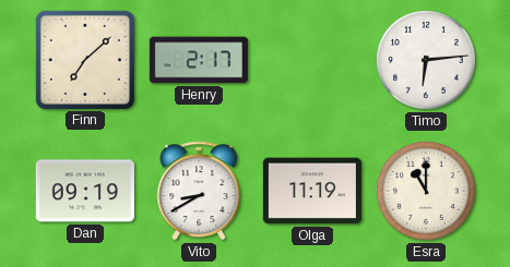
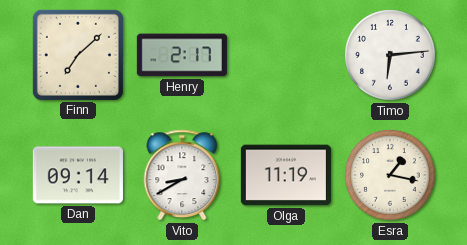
Dan: 09:19 -> 09:14 (78, 175)
Esra: 11:00 -> 1:17 (390, 175)
